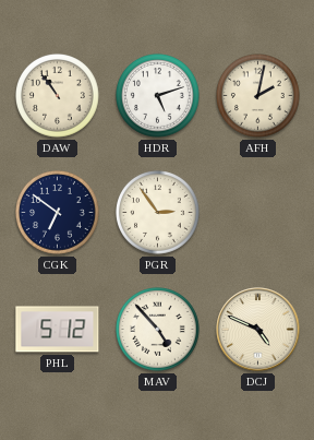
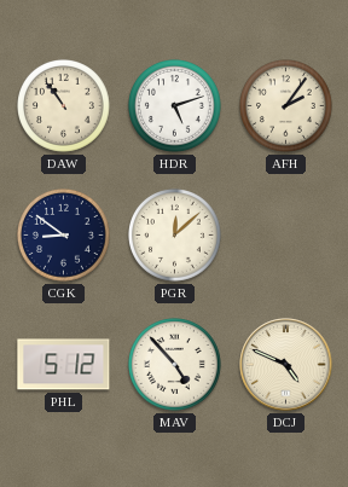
AFH: 2:02 -> 2:06 (286, 106)
CGK: 6:51 -> 8:51 (64, 236)
PGR: 2:54 -> 12:08 (175, 236)
